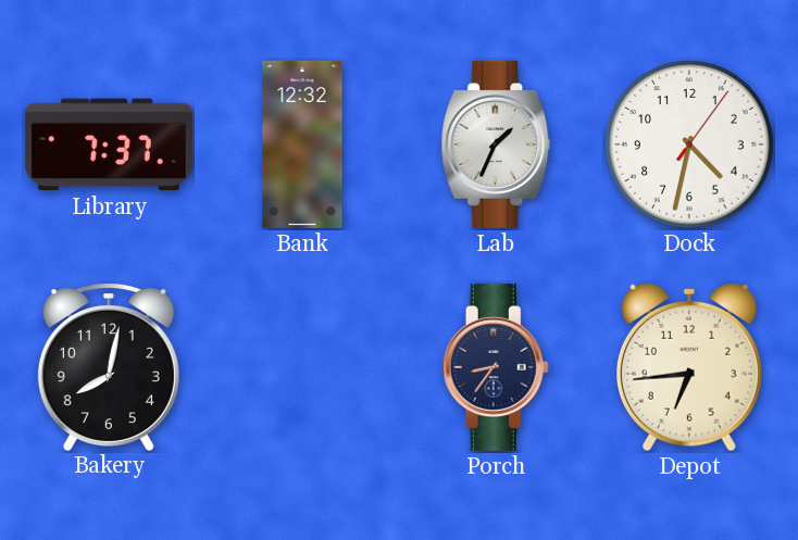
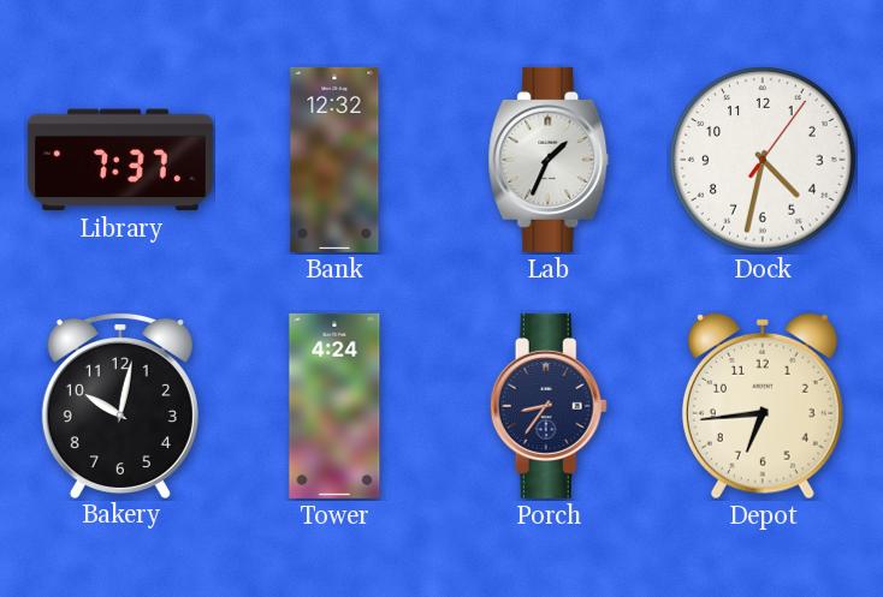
Bakery: 8:02 -> 10:02 (120, 405)
Tower: none -> 4:24 (334, 406)
